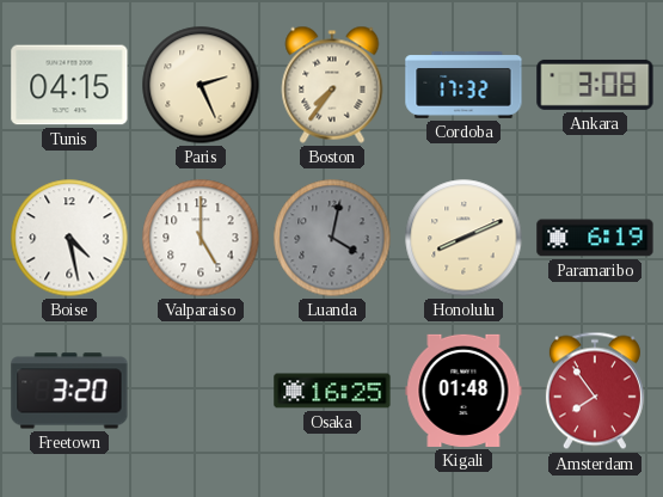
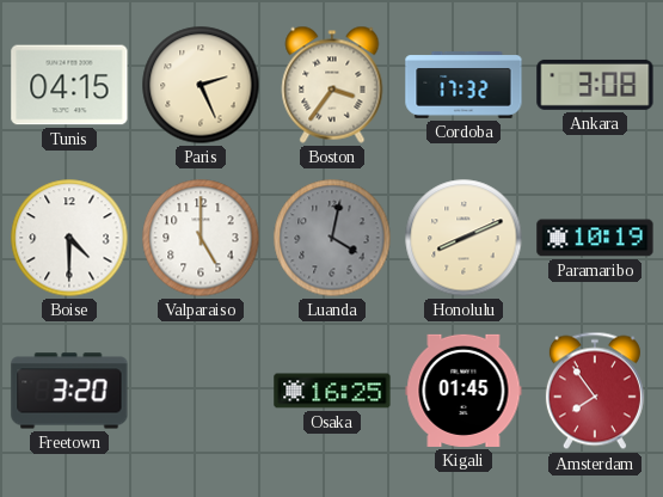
Boston: 7:36 -> 3:36 (332, 85)
Boise: 4:28 -> 4:30 (69, 238)
Paramaribo: 6:19 -> 10:19 (595, 238)
Kigali: 01:48 -> 01:45 (464, 391)
